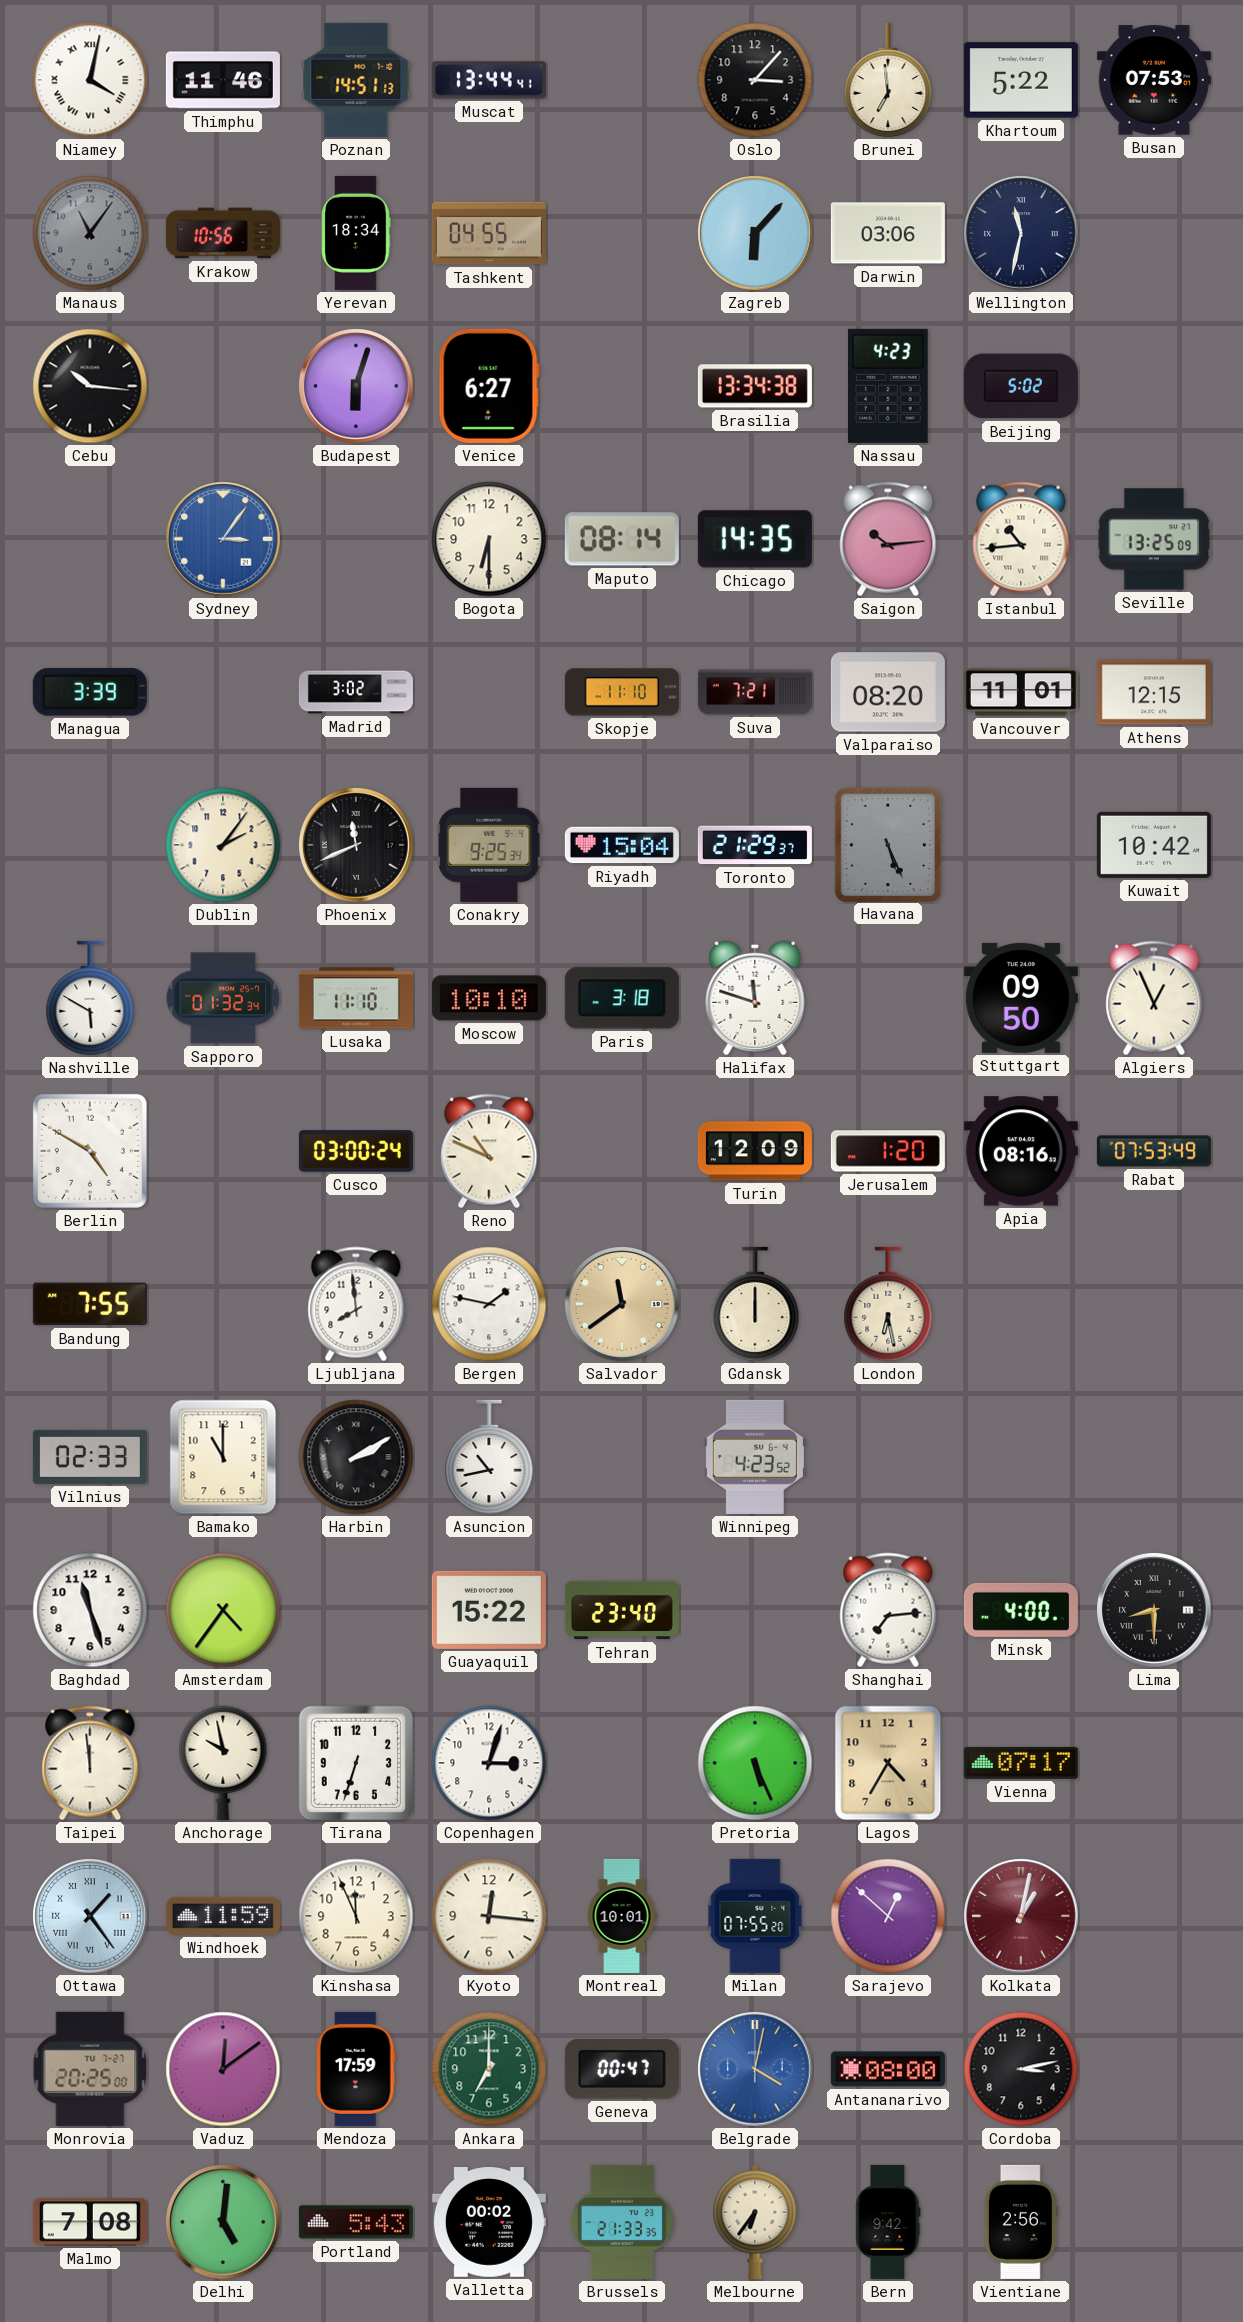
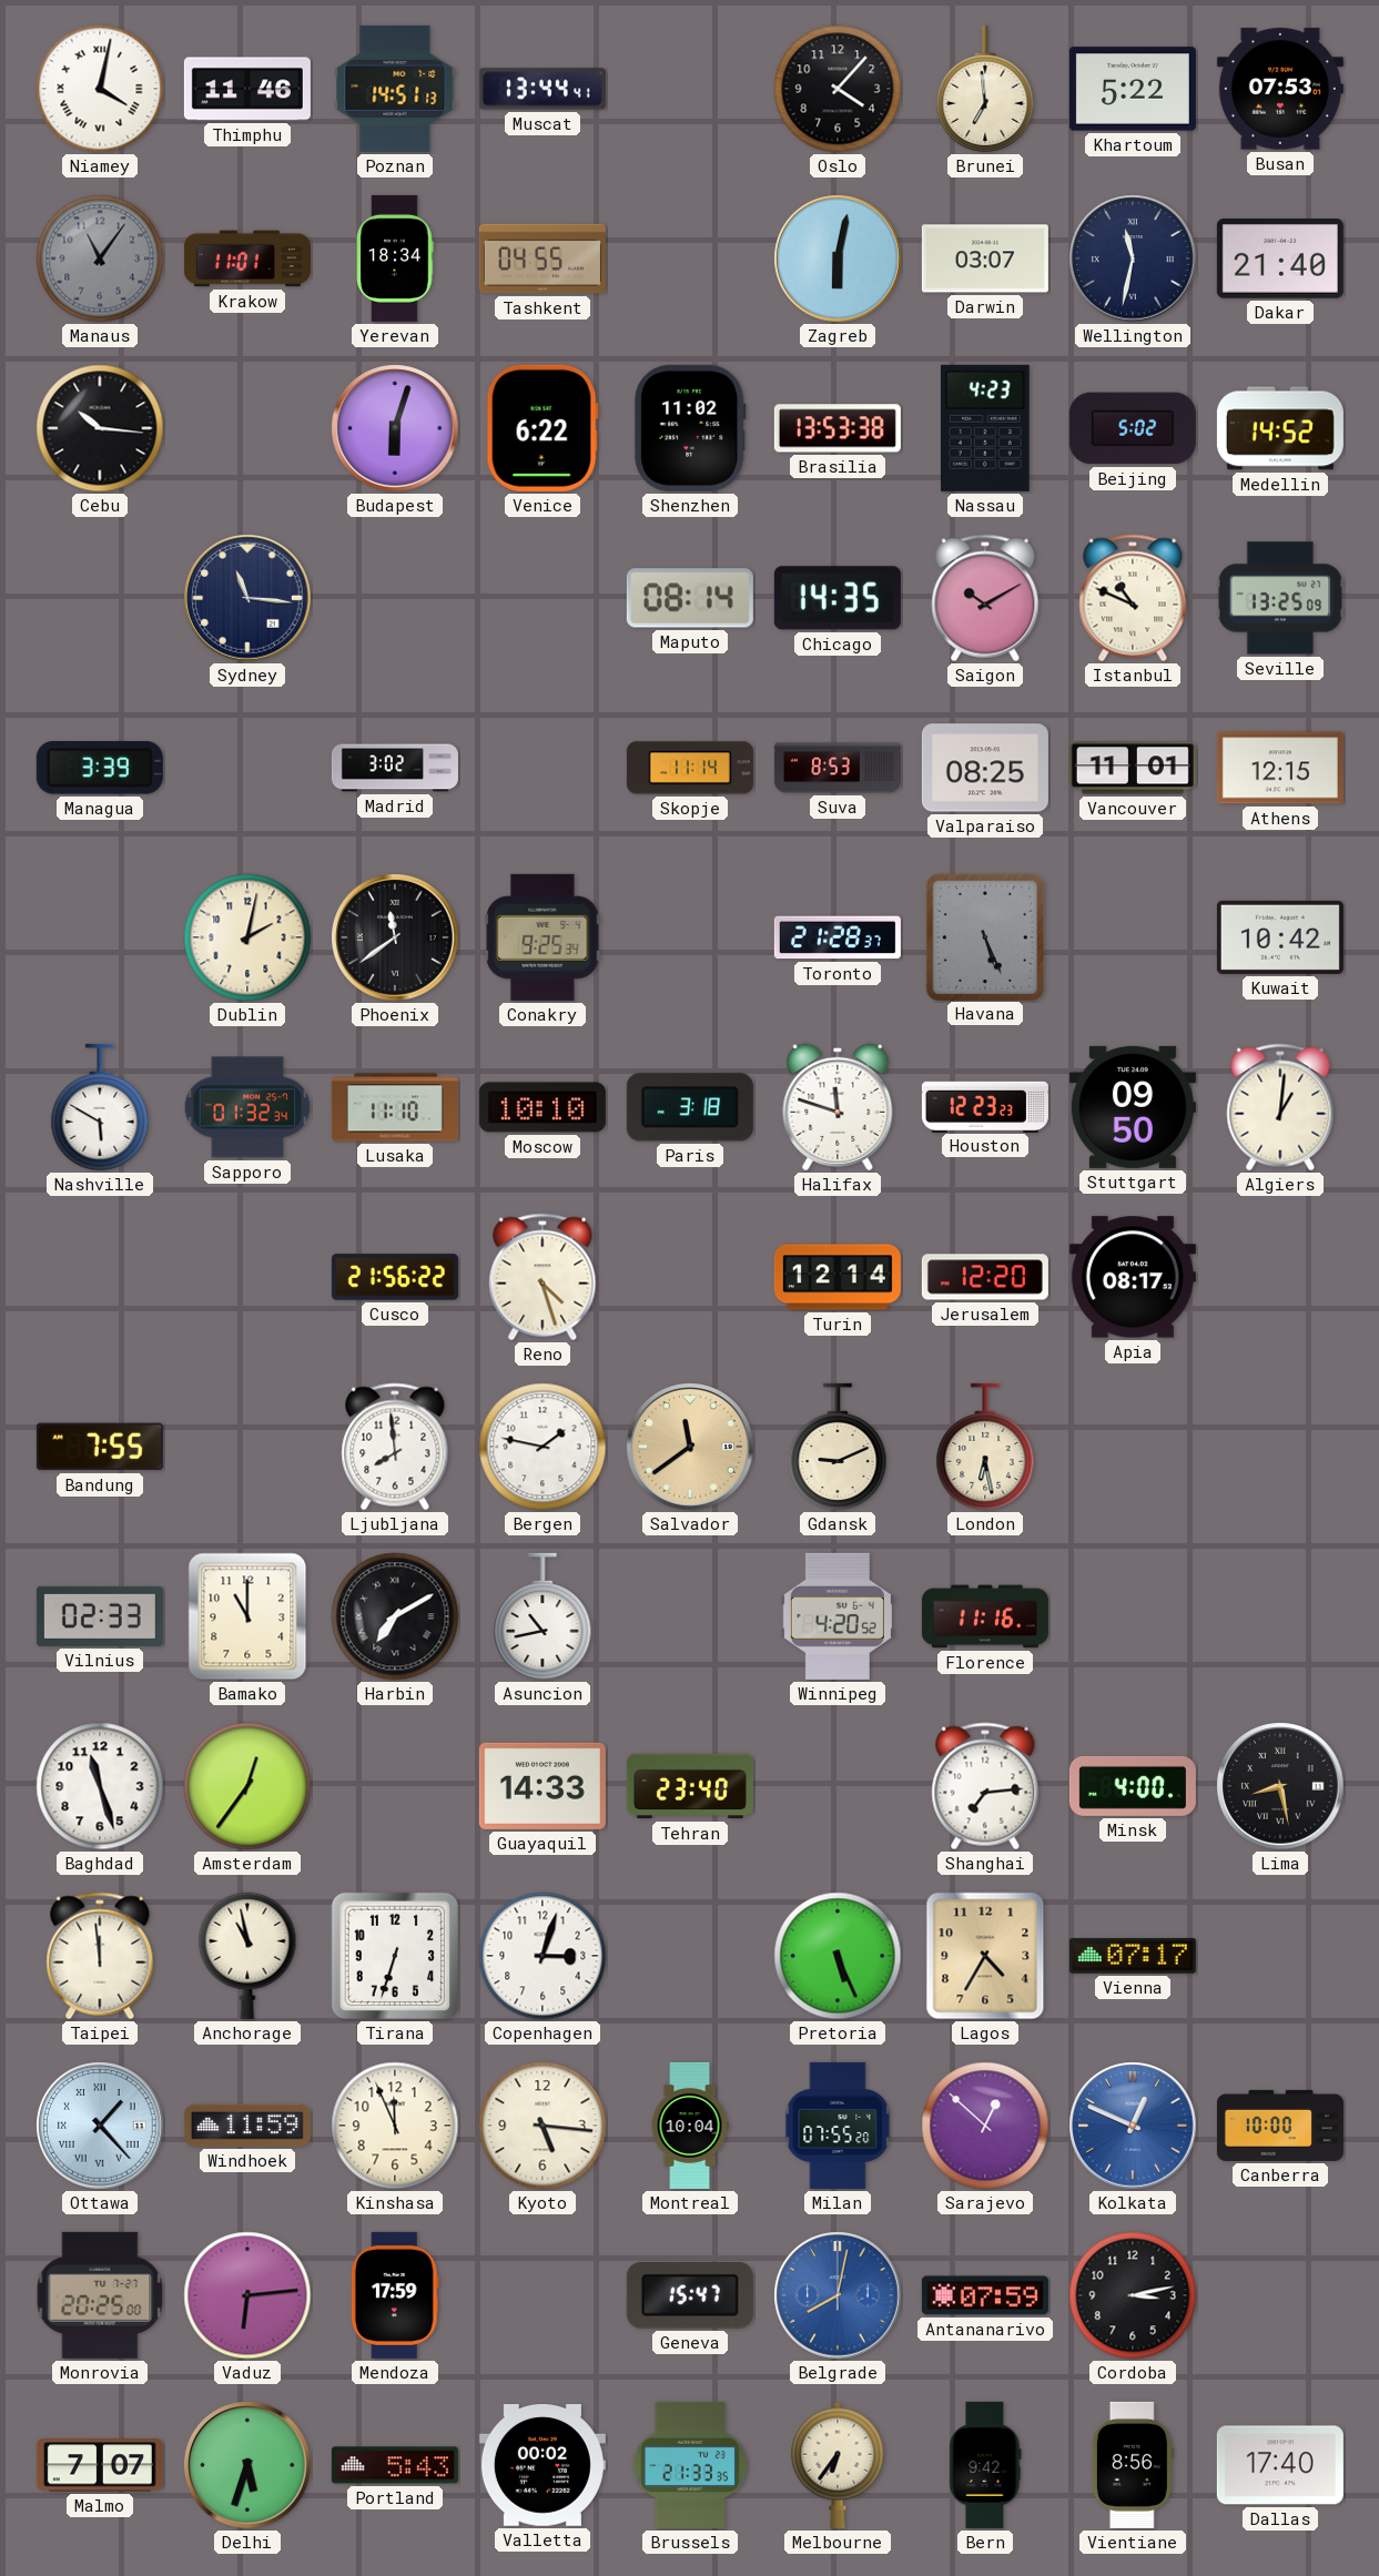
Oslo: 3:07 -> 4:07 (838, 89)
Krakow: 10:56 -> 11:01 (247, 258)
Zagreb: 6:07 -> 6:02 (838, 258)
Darwin: 03:06 -> 03:07 (985, 258)
Dakar: none -> 21:40 (1280, 260)
Venice: 6:27 -> 6:22 (543, 428)
Shenzhen: none -> 11:02 (690, 428)
Brasilia: 13:34 -> 13:53 (838, 428)
Medellin: none -> 14:52 (1280, 428)
Sydney: 3:06 -> 11:16 (247, 598)
Sydney dial: blue -> navy (247, 598)
Bogota: 6:30 -> none (489, 539)
Saigon: 10:14 -> 10:10 (985, 598)
Istanbul: 10:44 -> 10:49 (1133, 598)
Skopje: 11:10 -> 11:14 (690, 768)
Suva: 7:21 -> 8:53 (838, 768)
Valparaiso: 08:20 -> 08:25 (985, 768)
Dublin: 2:06 -> 2:02 (247, 937)
Phoenix: 11:41 -> 11:39 (395, 937)
Riyadh: 15:04 -> none (622, 845)
Toronto: 21:29 -> 21:28 (838, 937)
Houston: none -> 12:23 (985, 1106)
Algiers: 12:56 -> 1:01 (1280, 1107)
Berlin: 4:50 -> none (90, 1151)
Cusco: 03:00 -> 21:56 (395, 1277)
Reno: 10:49 -> 4:27 (543, 1277)
Turin: 12:09 -> 12:14 (838, 1277)
Jerusalem: 1:20 -> 12:20 (985, 1277)
Apia: 08:16 -> 08:17 (1133, 1277)
Rabat: 07:53 -> none (1154, 1151)
Gdansk: 12:00 -> 9:11 (838, 1447)
Harbin: 2:10 -> 7:10 (395, 1616)
Winnipeg: 4:23 -> 4:20 (838, 1616)
Florence: none -> 11:16 (985, 1616)
Amsterdam: 4:36 -> 12:36 (247, 1786)
Guayaquil: 15:22 -> 14:33 (543, 1786)
Lima: 8:30 -> 8:28 (1280, 1786)
Anchorage: 9:58 -> 10:58 (247, 1956)
Ottawa: 1:24 -> 1:23 (100, 2126)
Kyoto: 12:16 -> 5:16 (543, 2126)
Montreal: 10:01 -> 10:04 (690, 2126)
Kolkata: 1:02 -> 12:49 (1133, 2126)
Kolkata dial: burgundy -> blue (1133, 2126)
Canberra: none -> 10:00 (1280, 2126)
Vaduz: 12:09 -> 6:14 (247, 2295)
Ankara: 7:00 -> none (489, 2069)
Geneva: 00:47 -> 15:47 (690, 2295)
Belgrade: 4:02 -> 8:02 (838, 2295)
Antananarivo: 08:00 -> 07:59 (985, 2295)
Malmo: 7:08 -> 7:07 (100, 2465)
Delhi: 5:01 -> 5:33 (247, 2465)
Vientiane: 2:56 -> 8:56 (1133, 2465)
Dallas: none -> 17:40 (1280, 2465)
